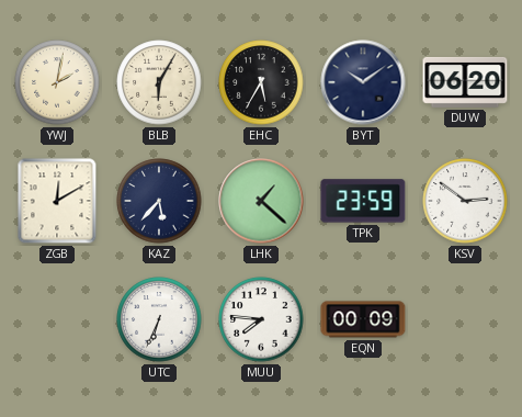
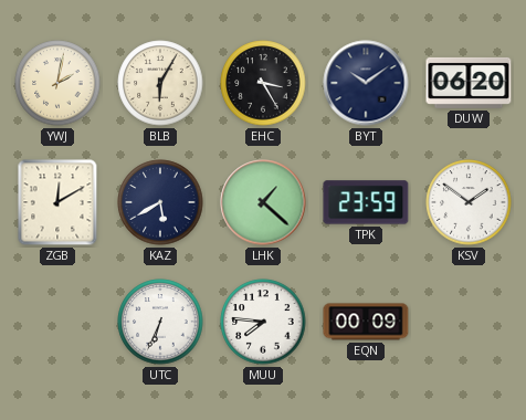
EHC: 5:35 -> 3:25 (263, 83)
KAZ: 5:37 -> 5:40 (160, 202)
KSV: 2:51 -> 1:51 (469, 202)
